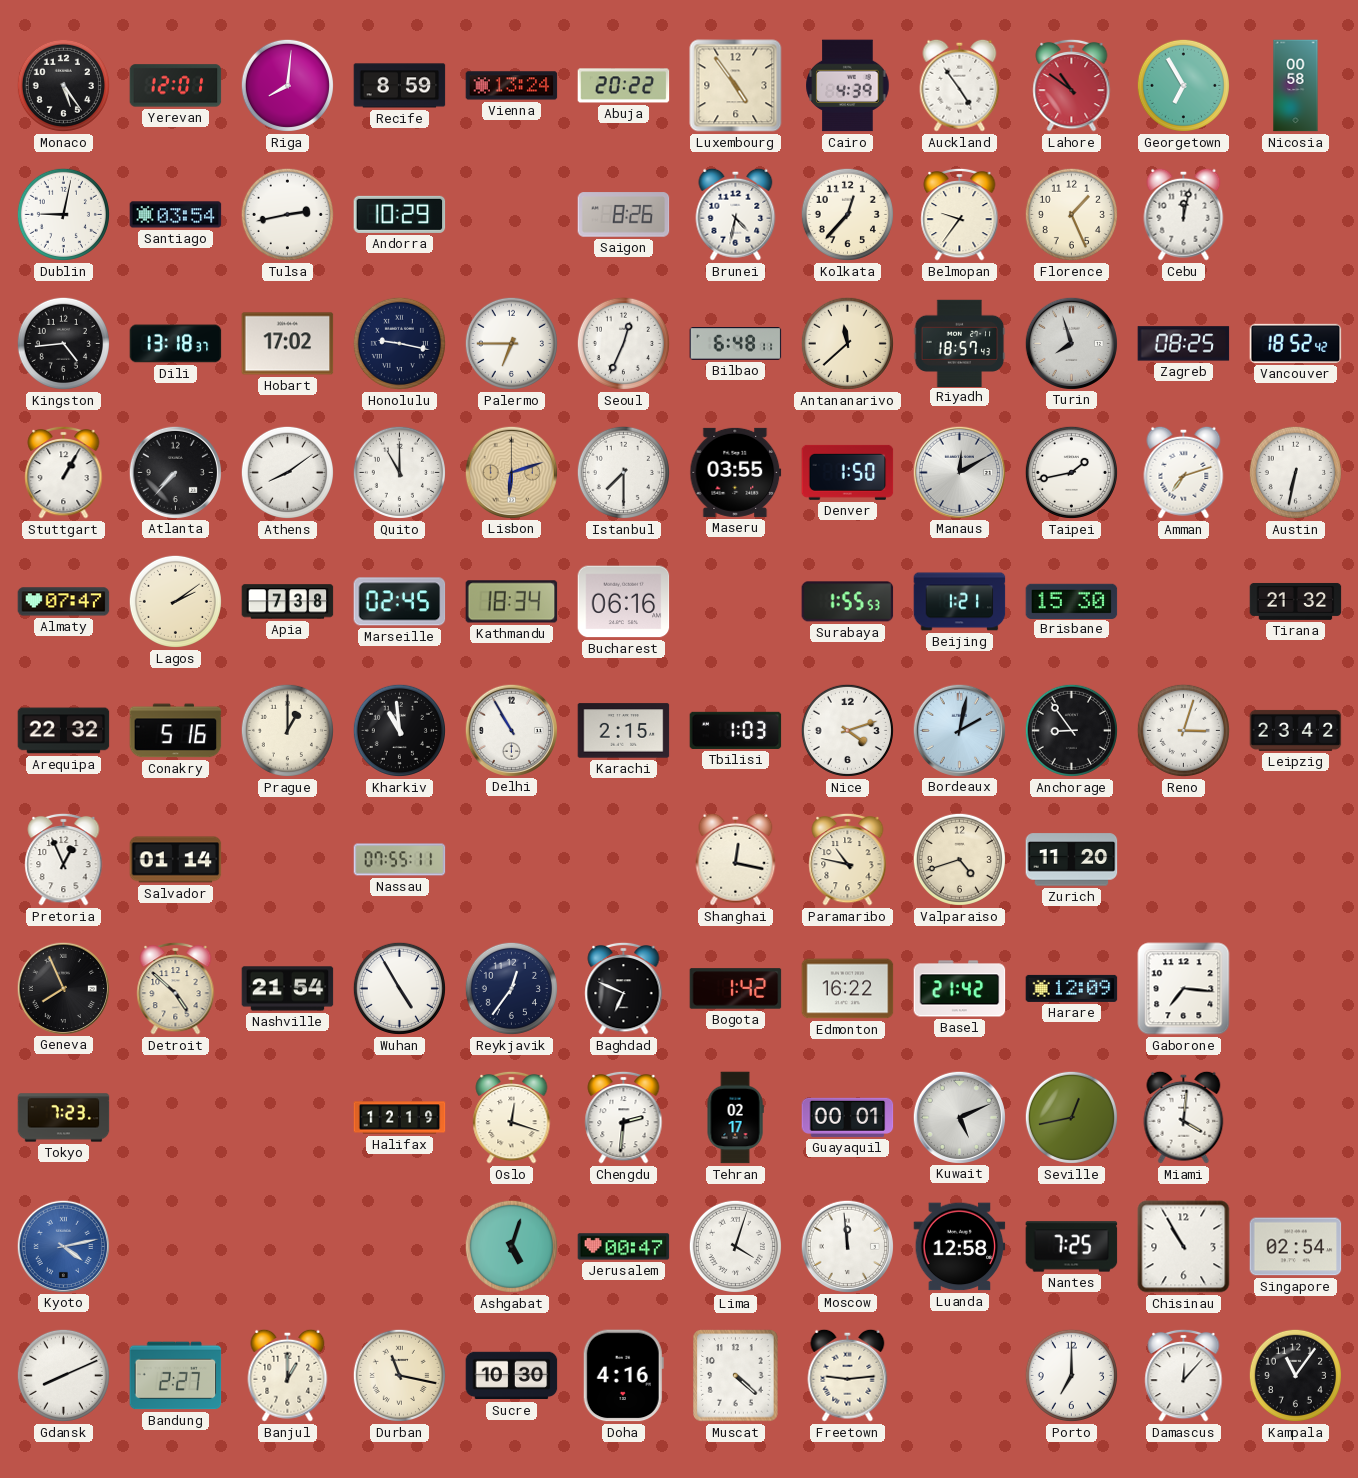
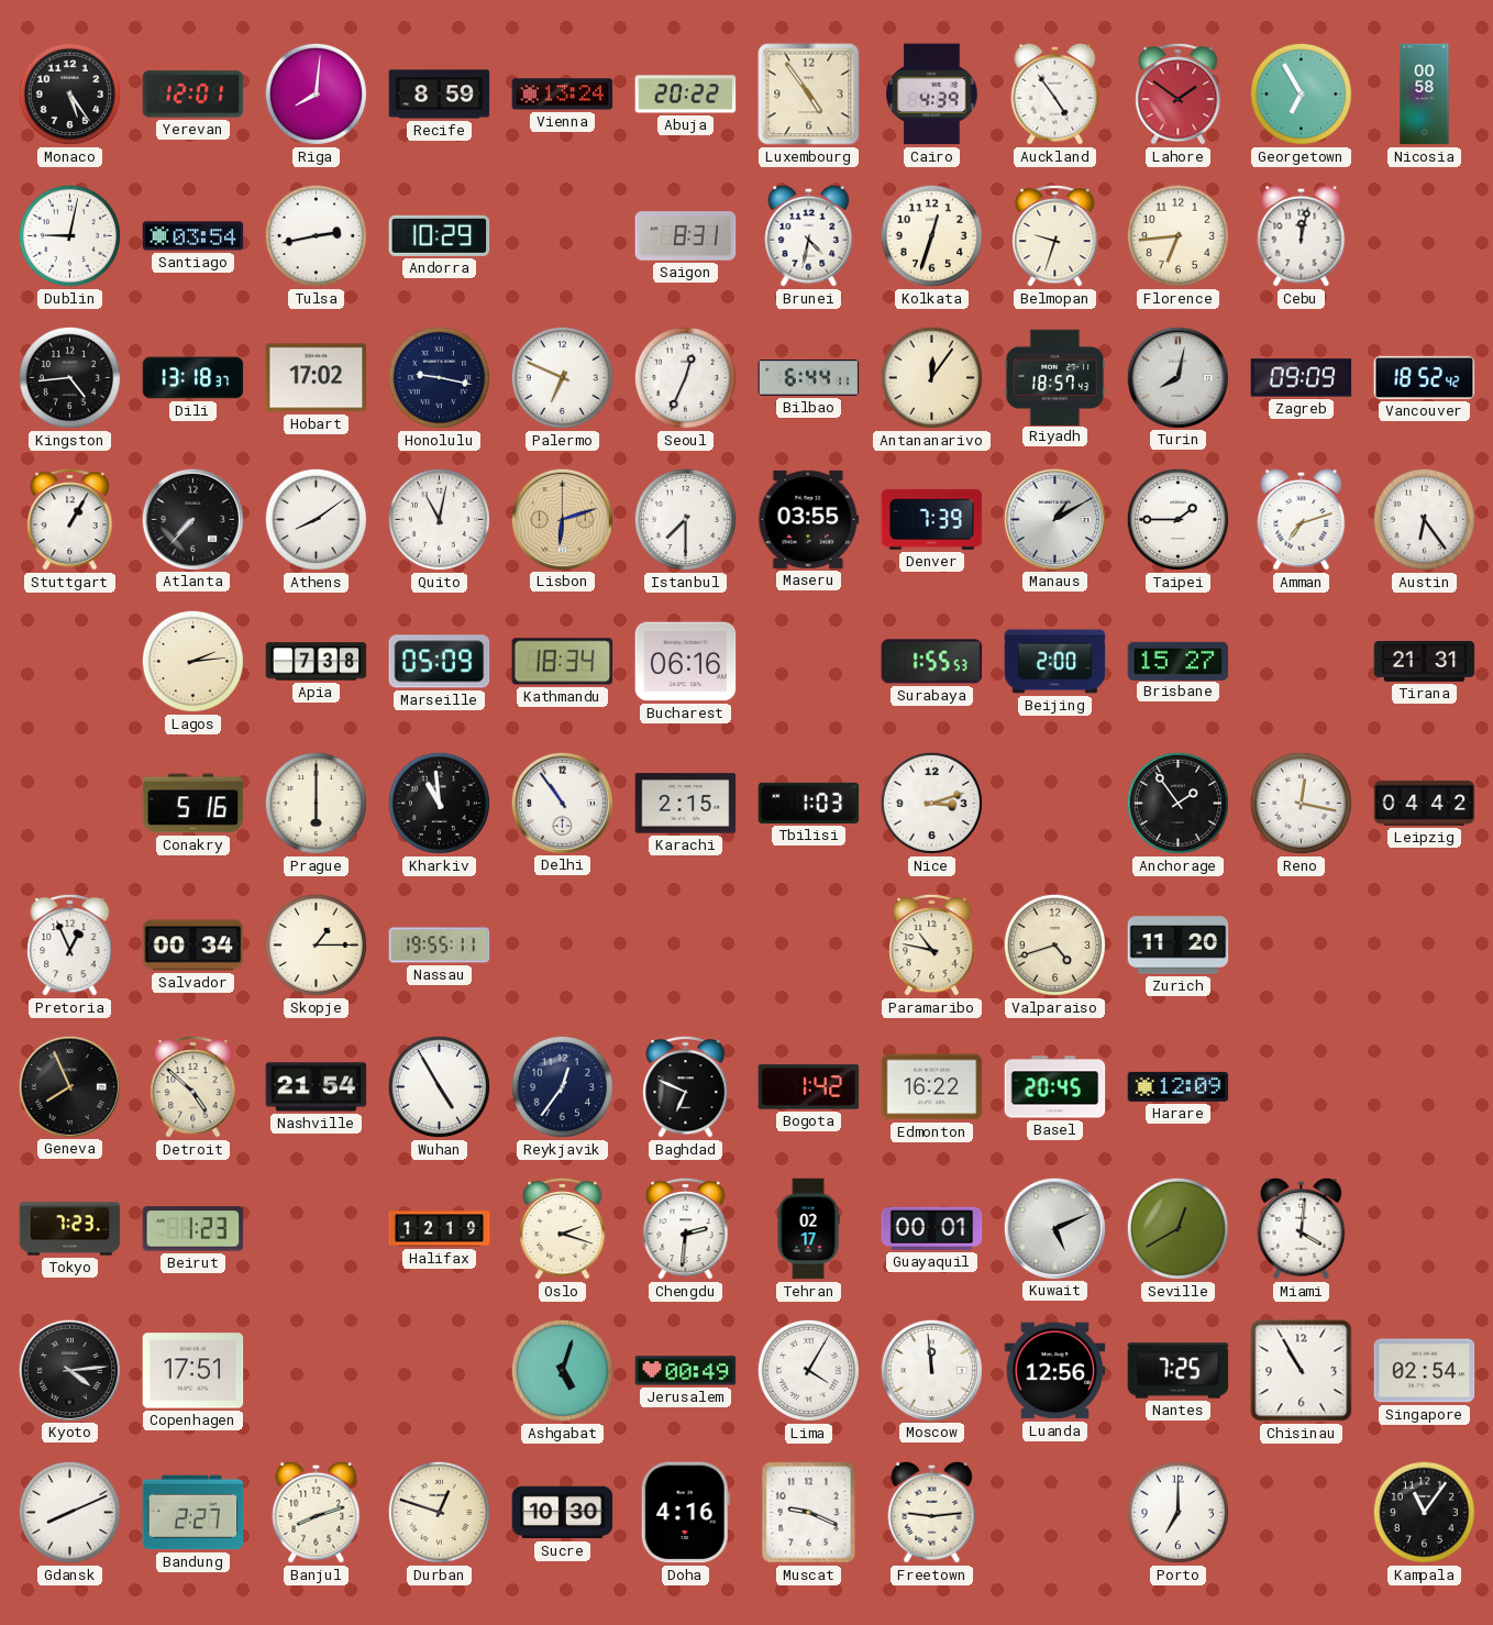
Lahore: 10:51 -> 1:51 (1179, 93)
Saigon: 8:26 -> 8:31 (686, 236)
Kolkata: 12:37 -> 12:33 (931, 235)
Belmopan: 9:36 -> 9:33 (1055, 235)
Florence: 1:26 -> 6:44 (1177, 235)
Palermo: 6:45 -> 6:49 (562, 377)
Bilbao: 6:48 -> 6:44 (809, 378)
Antananarivo: 11:38 -> 12:06 (931, 377)
Turin: 7:57 -> 8:02 (1177, 377)
Zagreb: 08:25 -> 09:09 (1302, 378)
Quito: 11:00 -> 11:02 (439, 519)
Denver: 1:50 -> 7:39 (932, 519)
Manaus: 12:10 -> 1:10 (1054, 519)
Taipei: 1:43 -> 1:45 (1177, 519)
Austin: 6:32 -> 6:24 (1424, 519)
Almaty: 07:47 -> none (64, 602)
Lagos: 2:09 -> 2:14 (192, 661)
Marseille: 02:45 -> 05:09 (440, 662)
Beijing: 1:21 -> 2:00 (1055, 662)
Brisbane: 15:30 -> 15:27 (1179, 661)
Tirana: 21:32 -> 21:31 (1425, 661)
Arequipa: 22:32 -> none (64, 731)
Prague: 1:00 -> 6:00 (316, 803)
Delhi: 10:55 -> 10:54 (562, 803)
Nice: 4:12 -> 3:12 (931, 803)
Bordeaux: 2:02 -> none (959, 730)
Anchorage: 8:54 -> 1:54 (1177, 803)
Reno: 3:03 -> 12:17 (1301, 803)
Leipzig: 23:42 -> 04:42 (1425, 803)
Salvador: 01:14 -> 00:34 (193, 946)
Skopje: none -> 1:15 (316, 944)
Nassau: 07:55 -> 19:55 (440, 946)
Shanghai: 12:17 -> none (736, 859)
Basel: 21:42 -> 20:45 (1055, 1087)
Gaborone: 7:16 -> none (1184, 989)
Beirut: none -> 1:23 (193, 1229)
Oslo: 12:18 -> 2:18 (563, 1228)
Seville: 12:43 -> 12:40 (1177, 1228)
Kyoto: 4:13 -> 4:14 (69, 1370)
Kyoto dial: blue -> black (69, 1370)
Copenhagen: none -> 17:51 (193, 1371)
Jerusalem: 00:47 -> 00:49 (686, 1371)
Lima: 4:03 -> 4:05 (808, 1370)
Luanda: 12:58 -> 12:56 (1055, 1371)
Banjul: 1:00 -> 8:12 (317, 1512)
Durban: 11:17 -> 12:48 (439, 1512)
Muscat: 4:22 -> 9:19 (809, 1513)
Damascus: 12:07 -> none (1184, 1375)
